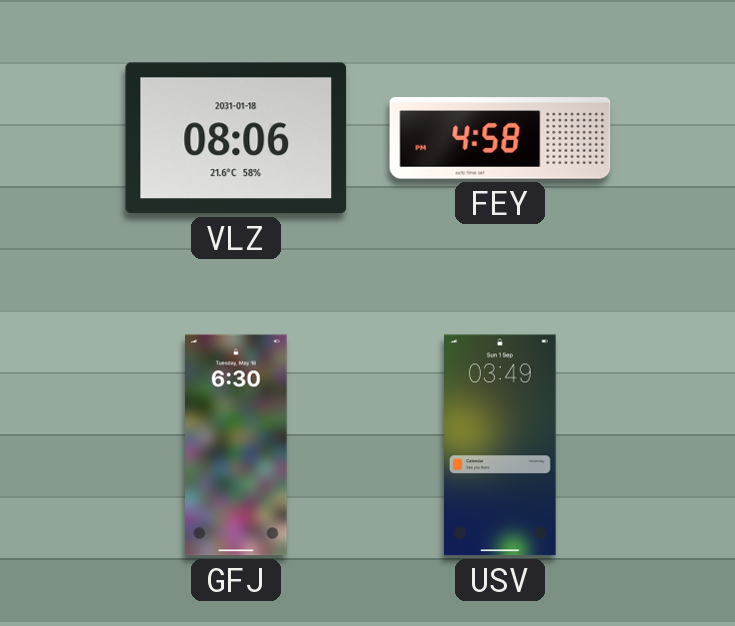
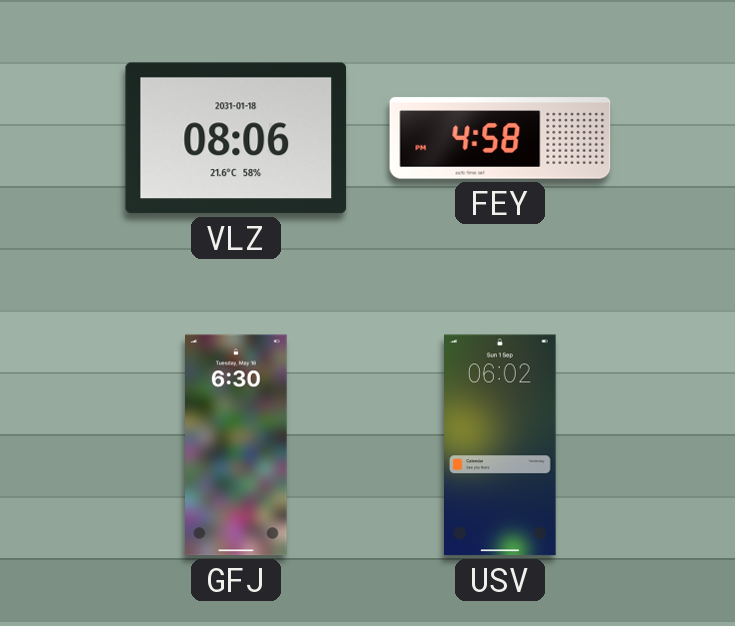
USV: 03:49 -> 06:02 (501, 445)
